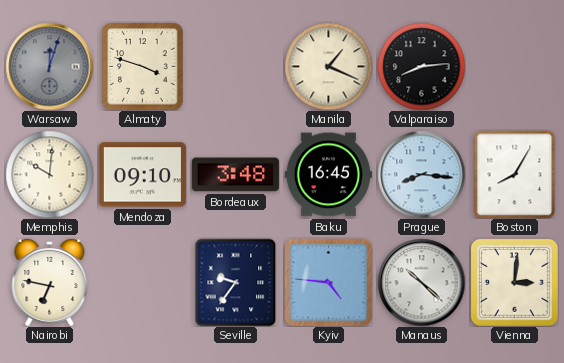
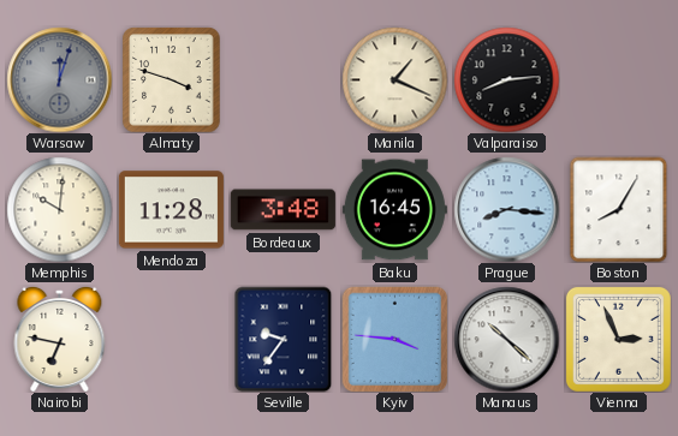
Mendoza: 09:10 -> 11:28 (171, 210)
Kyiv: 4:46 -> 3:46 (394, 339)
Vienna: 3:01 -> 2:56 (618, 339)
